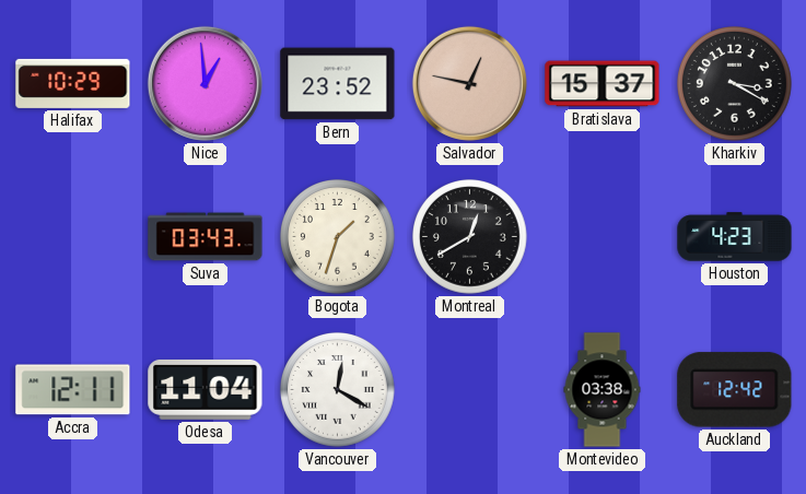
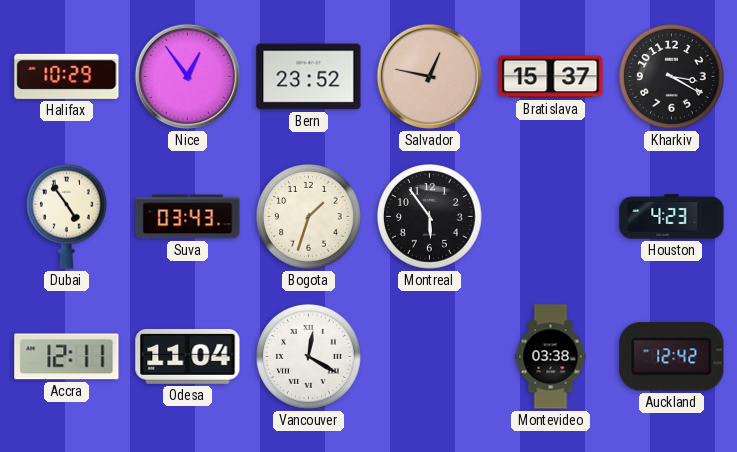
Nice: 12:59 -> 12:54 (187, 76)
Dubai: none -> 4:54 (67, 216)
Montreal: 12:40 -> 5:54 (430, 217)
